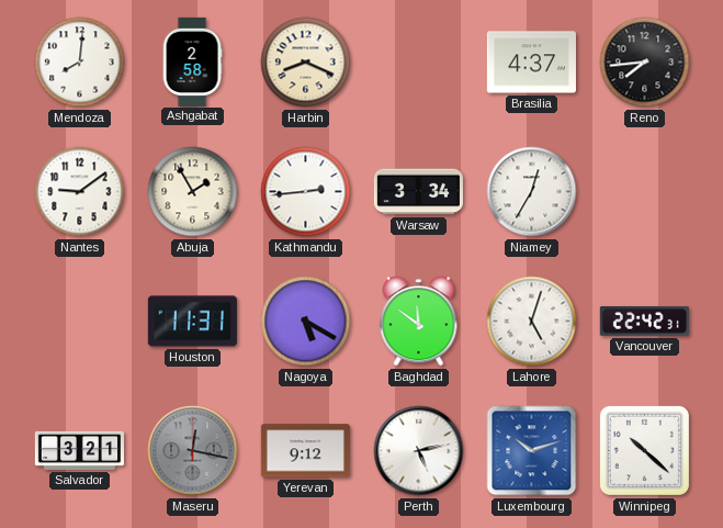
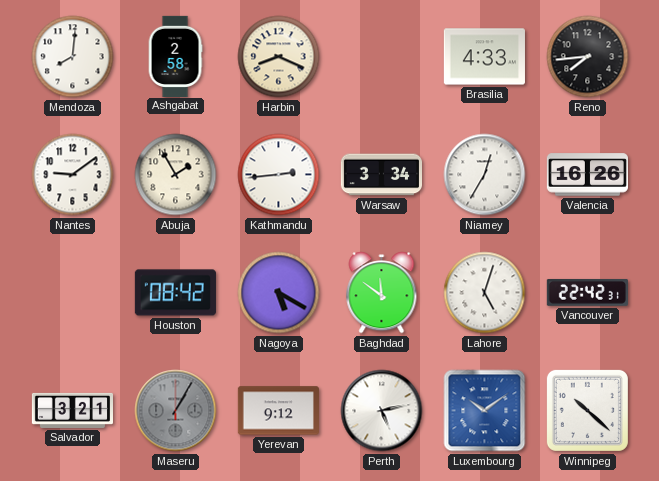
Brasilia: 4:37 -> 4:33 (484, 57)
Valencia: none -> 16:26 (587, 175)
Houston: 11:31 -> 08:42 (175, 293)
Maseru: 12:17 -> 1:05 (176, 411)
Luxembourg: 10:12 -> 10:09 (485, 411)
